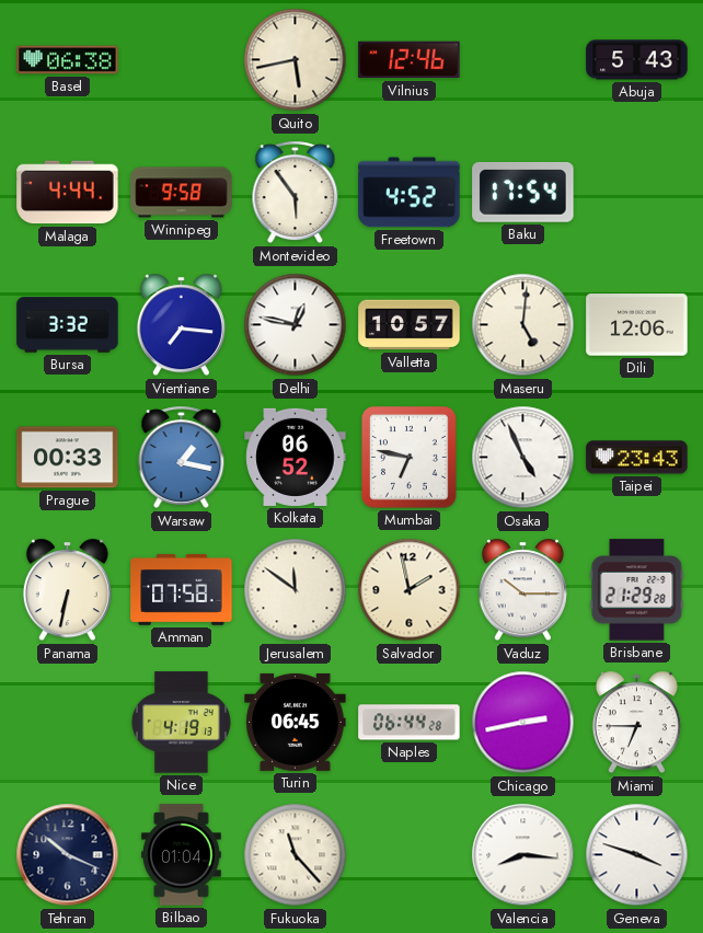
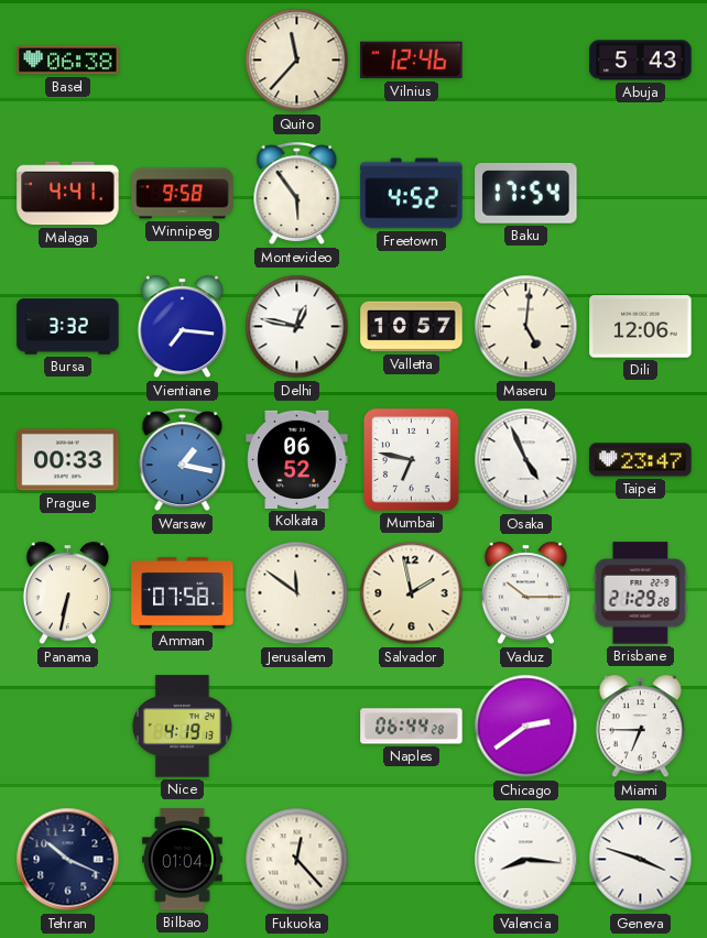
Quito: 5:43 -> 11:37 (297, 61)
Malaga: 4:44 -> 4:41 (68, 194)
Taipei: 23:43 -> 23:47 (641, 460)
Turin: 06:45 -> none (296, 722)
Chicago: 2:43 -> 2:39 (526, 727)
Fukuoka: 11:23 -> 12:23 (297, 860)
